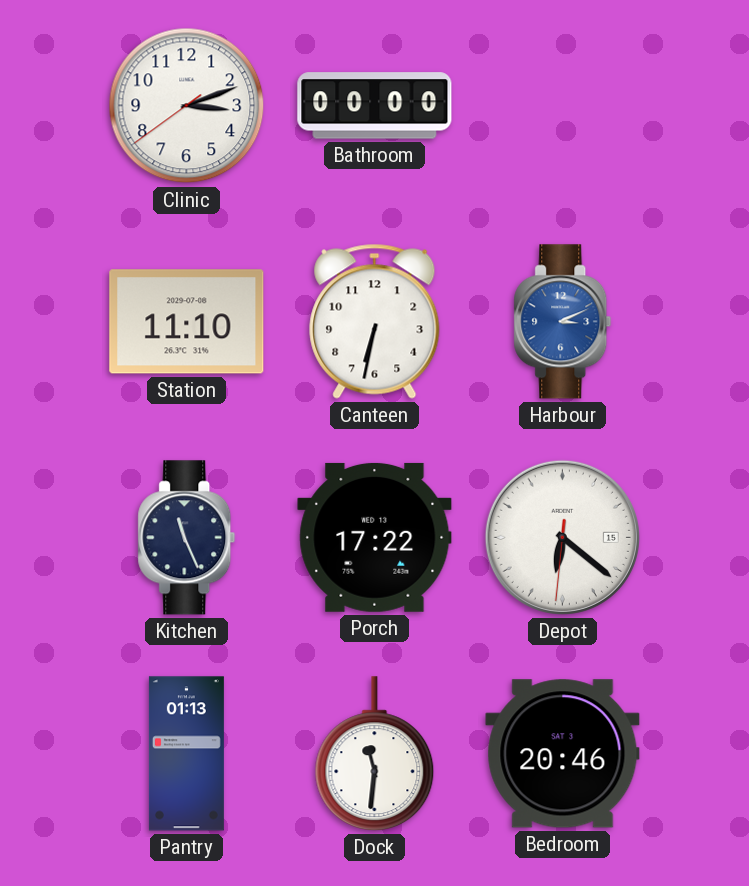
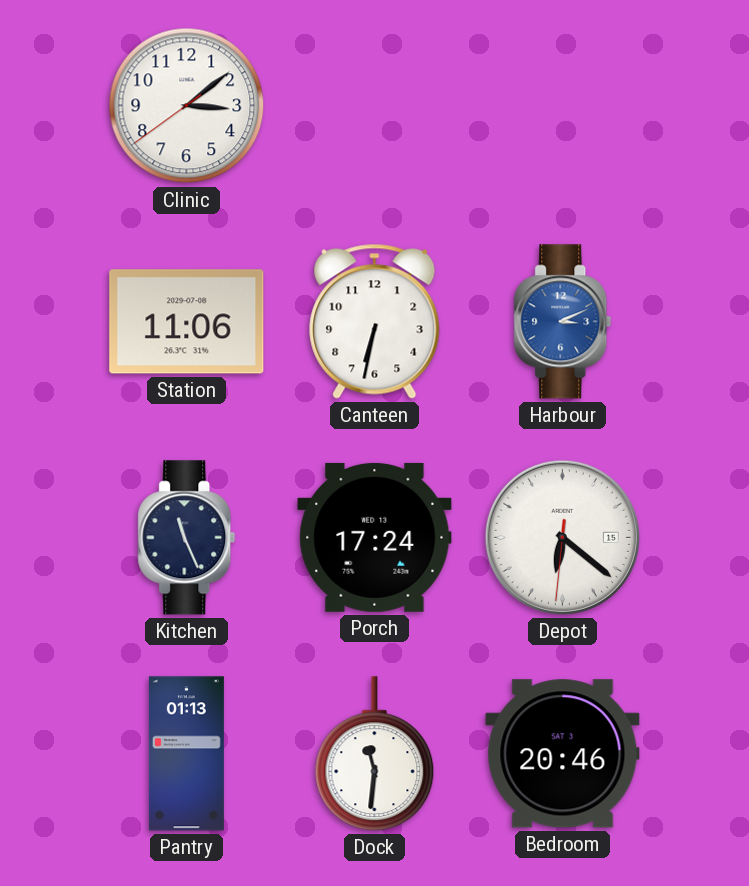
Clinic: 3:11 -> 3:08 (187, 106)
Bathroom: 00:00 -> none (375, 106)
Station: 11:10 -> 11:06 (187, 322)
Porch: 17:22 -> 17:24 (375, 537)
